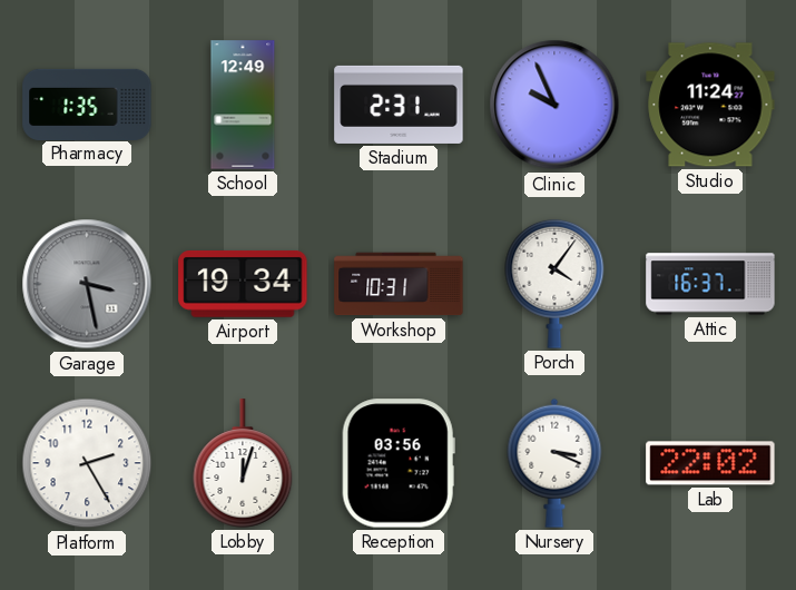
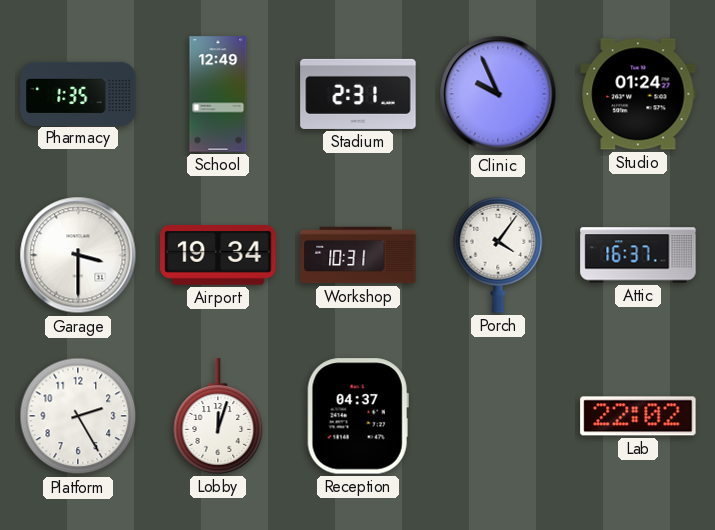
Studio: 11:24 -> 01:24 (638, 94)
Garage: 3:28 -> 3:30 (78, 255)
Garage dial: grey -> white (78, 255)
Reception: 03:56 -> 04:37 (358, 416)
Nursery: 3:19 -> none (554, 463)
